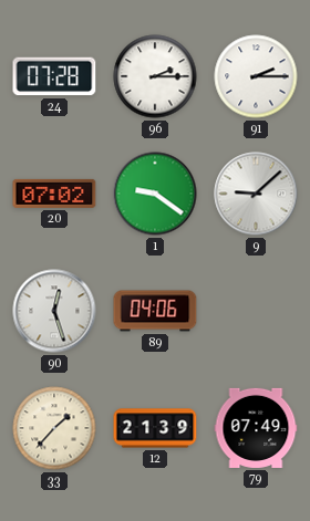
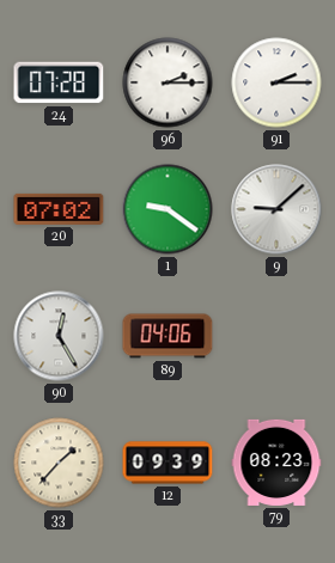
90: 12:27 -> 12:25 (59, 336)
12: 21:39 -> 09:39 (167, 463)
79: 07:49 -> 08:23 (276, 463)
